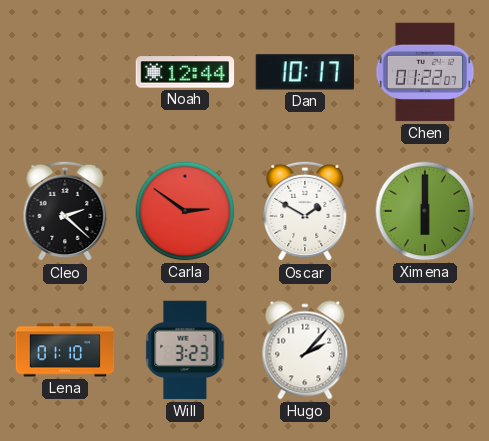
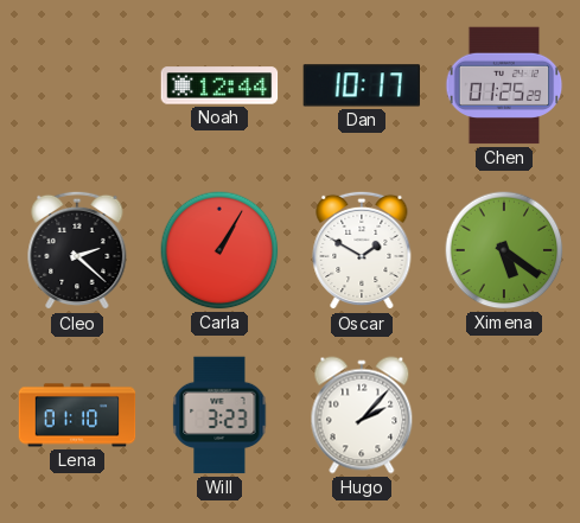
Chen: 01:22 -> 01:25 (504, 85)
Carla: 2:51 -> 1:05 (219, 250)
Ximena: 6:00 -> 5:21 (504, 250)
